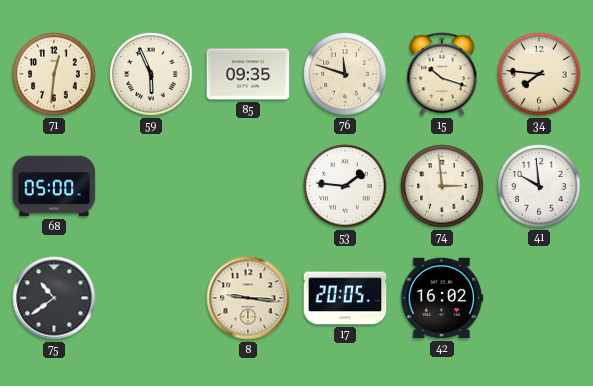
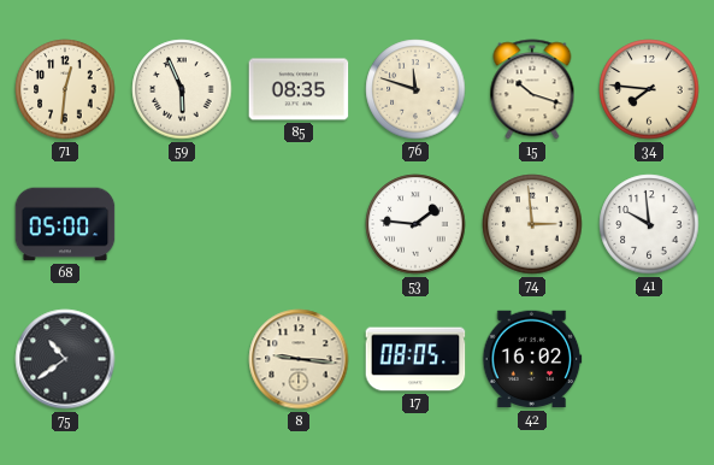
85: 09:35 -> 08:35 (299, 89)
17: 20:05 -> 08:05 (415, 359)
